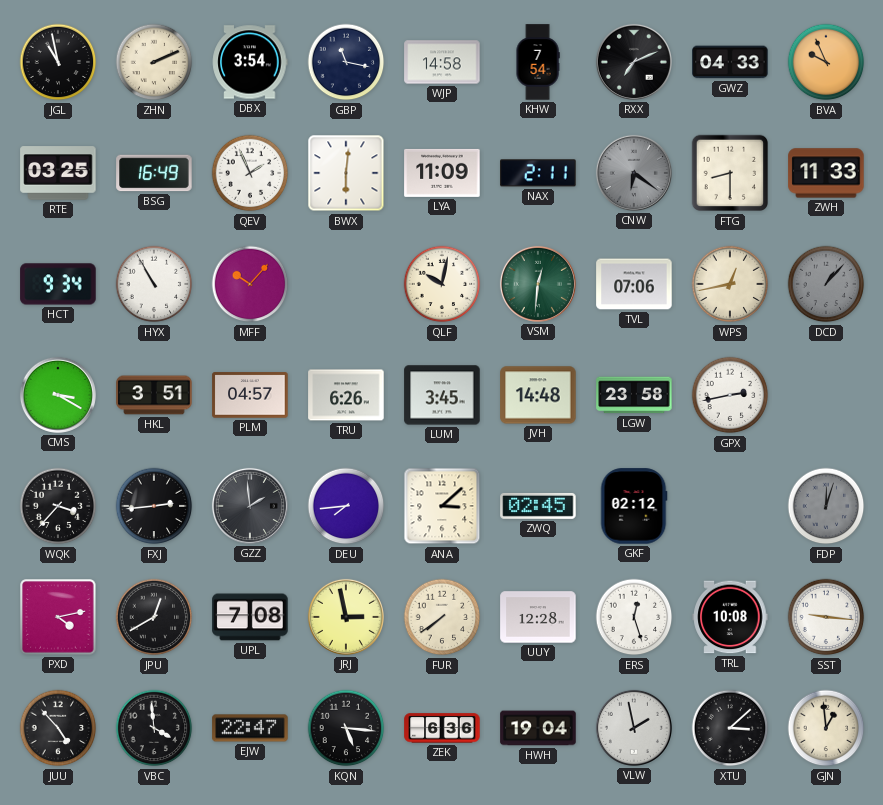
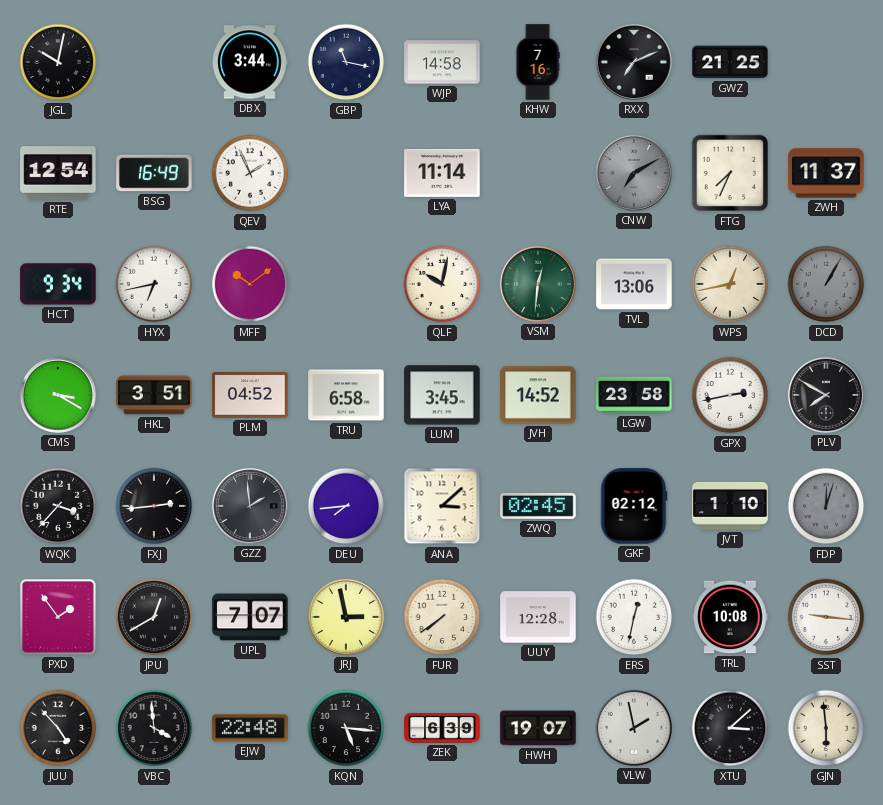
JGL: 10:58 -> 10:02 (58, 62)
ZHN: 2:11 -> none (154, 62)
DBX: 3:54 -> 3:44 (250, 62)
KHW: 7:54 -> 7:16 (538, 62)
GWZ: 04:33 -> 21:25 (730, 62)
BVA: 9:56 -> none (826, 62)
RTE: 03:25 -> 12:54 (58, 173)
BWX: 6:01 -> none (346, 173)
LYA: 11:09 -> 11:14 (442, 173)
NAX: 2:11 -> none (538, 173)
CNW: 6:21 -> 7:10 (634, 173)
FTG: 8:30 -> 7:34 (730, 173)
ZWH: 11:33 -> 11:37 (826, 173)
HYX: 10:55 -> 6:43 (154, 284)
MFF: 10:07 -> 10:09 (250, 284)
TVL: 07:06 -> 13:06 (634, 284)
DCD: 1:07 -> 1:05 (826, 284)
PLM: 04:57 -> 04:52 (250, 395)
TRU: 6:26 -> 6:58 (346, 395)
JVH: 14:48 -> 14:52 (538, 395)
PLV: none -> 7:50 (826, 395)
JVT: none -> 1:10 (730, 506)
PXD: 4:13 -> 1:54 (58, 617)
UPL: 7:08 -> 7:07 (250, 617)
ERS: 12:27 -> 12:32 (634, 617)
EJW: 22:47 -> 22:48 (250, 728)
ZEK: 6:36 -> 6:39 (442, 728)
HWH: 19:04 -> 19:07 (538, 728)
GJN: 12:59 -> 5:59 (826, 728)
